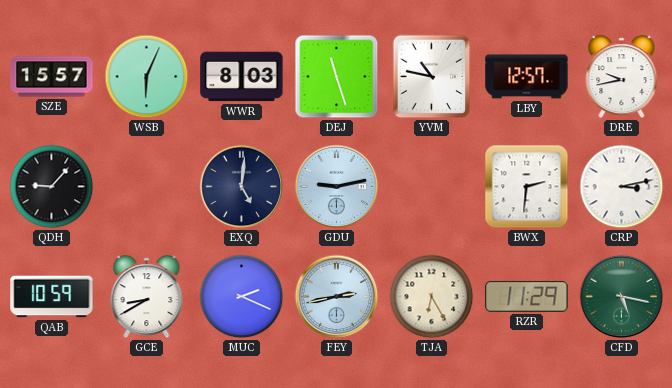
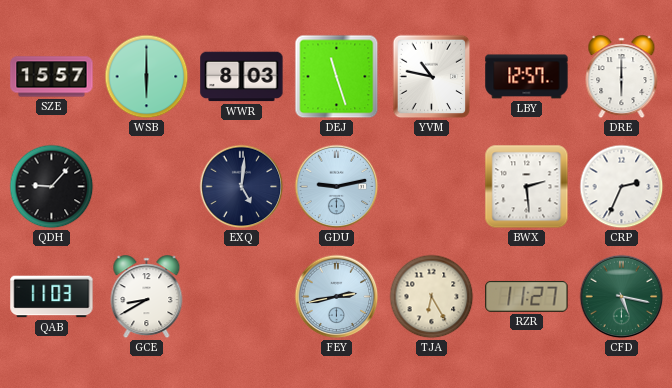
WSB: 6:04 -> 6:00 (147, 77)
DRE: 9:43 -> 6:00 (622, 77)
BWX: 2:31 -> 2:29 (527, 187)
CRP: 3:13 -> 2:34 (622, 187)
QAB: 10:59 -> 11:03 (52, 297)
MUC: 2:19 -> none (242, 297)
RZR: 11:29 -> 11:27 (527, 296)
